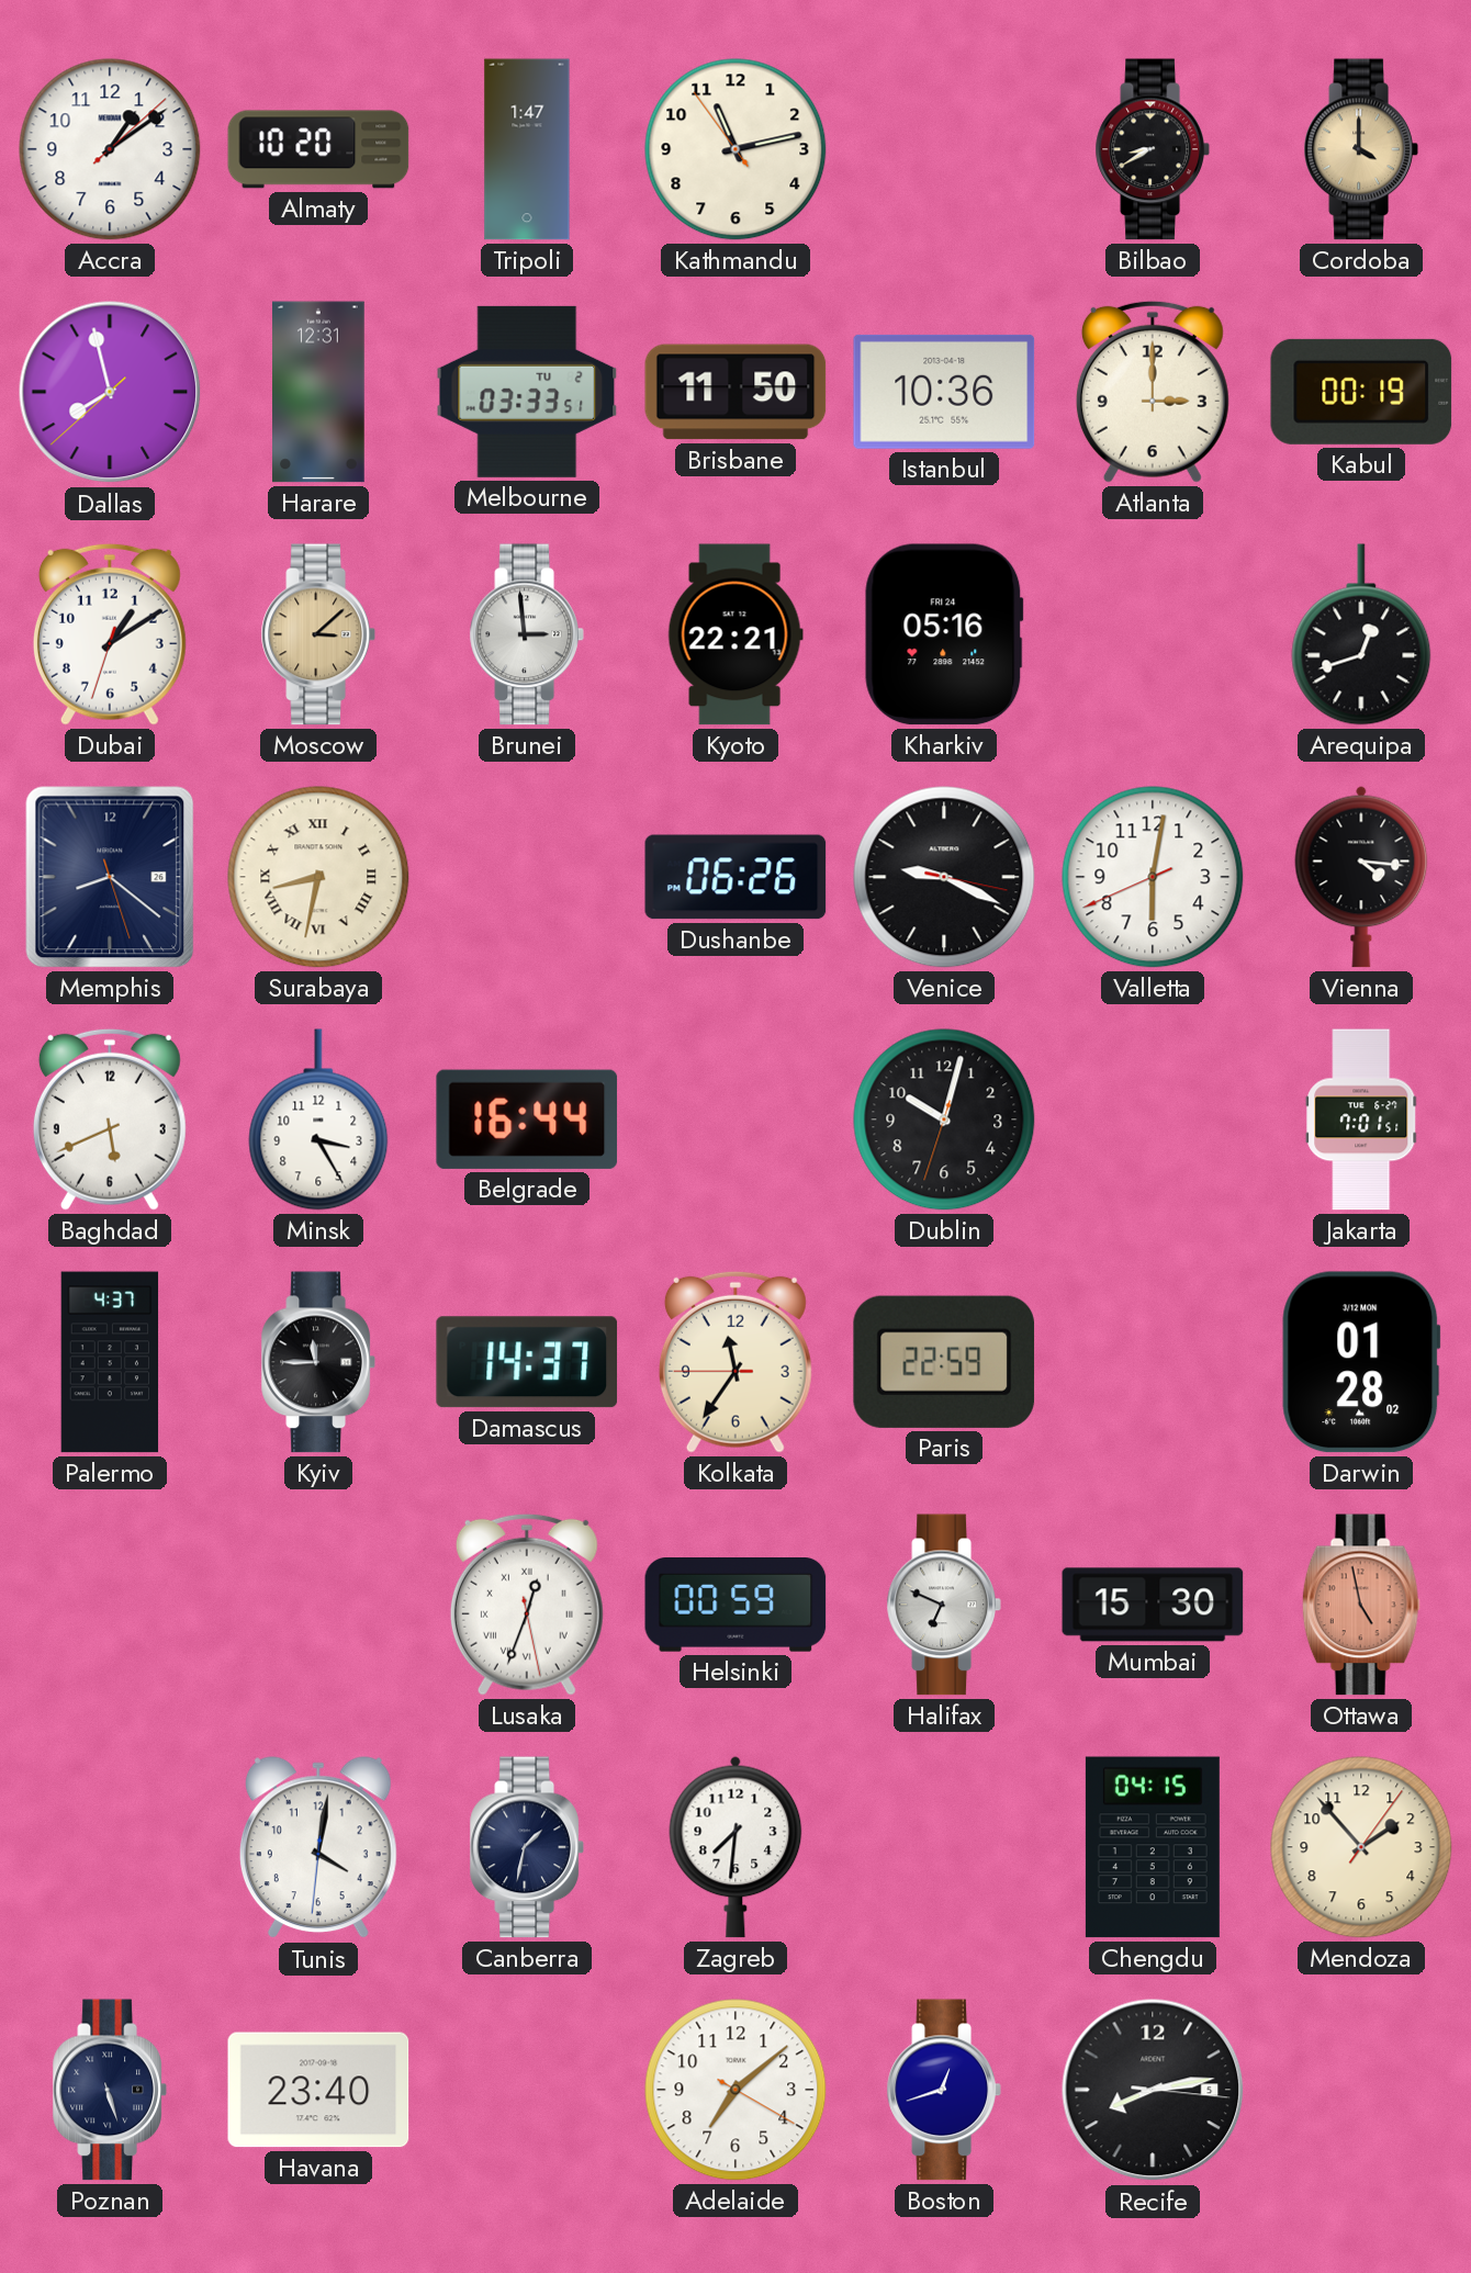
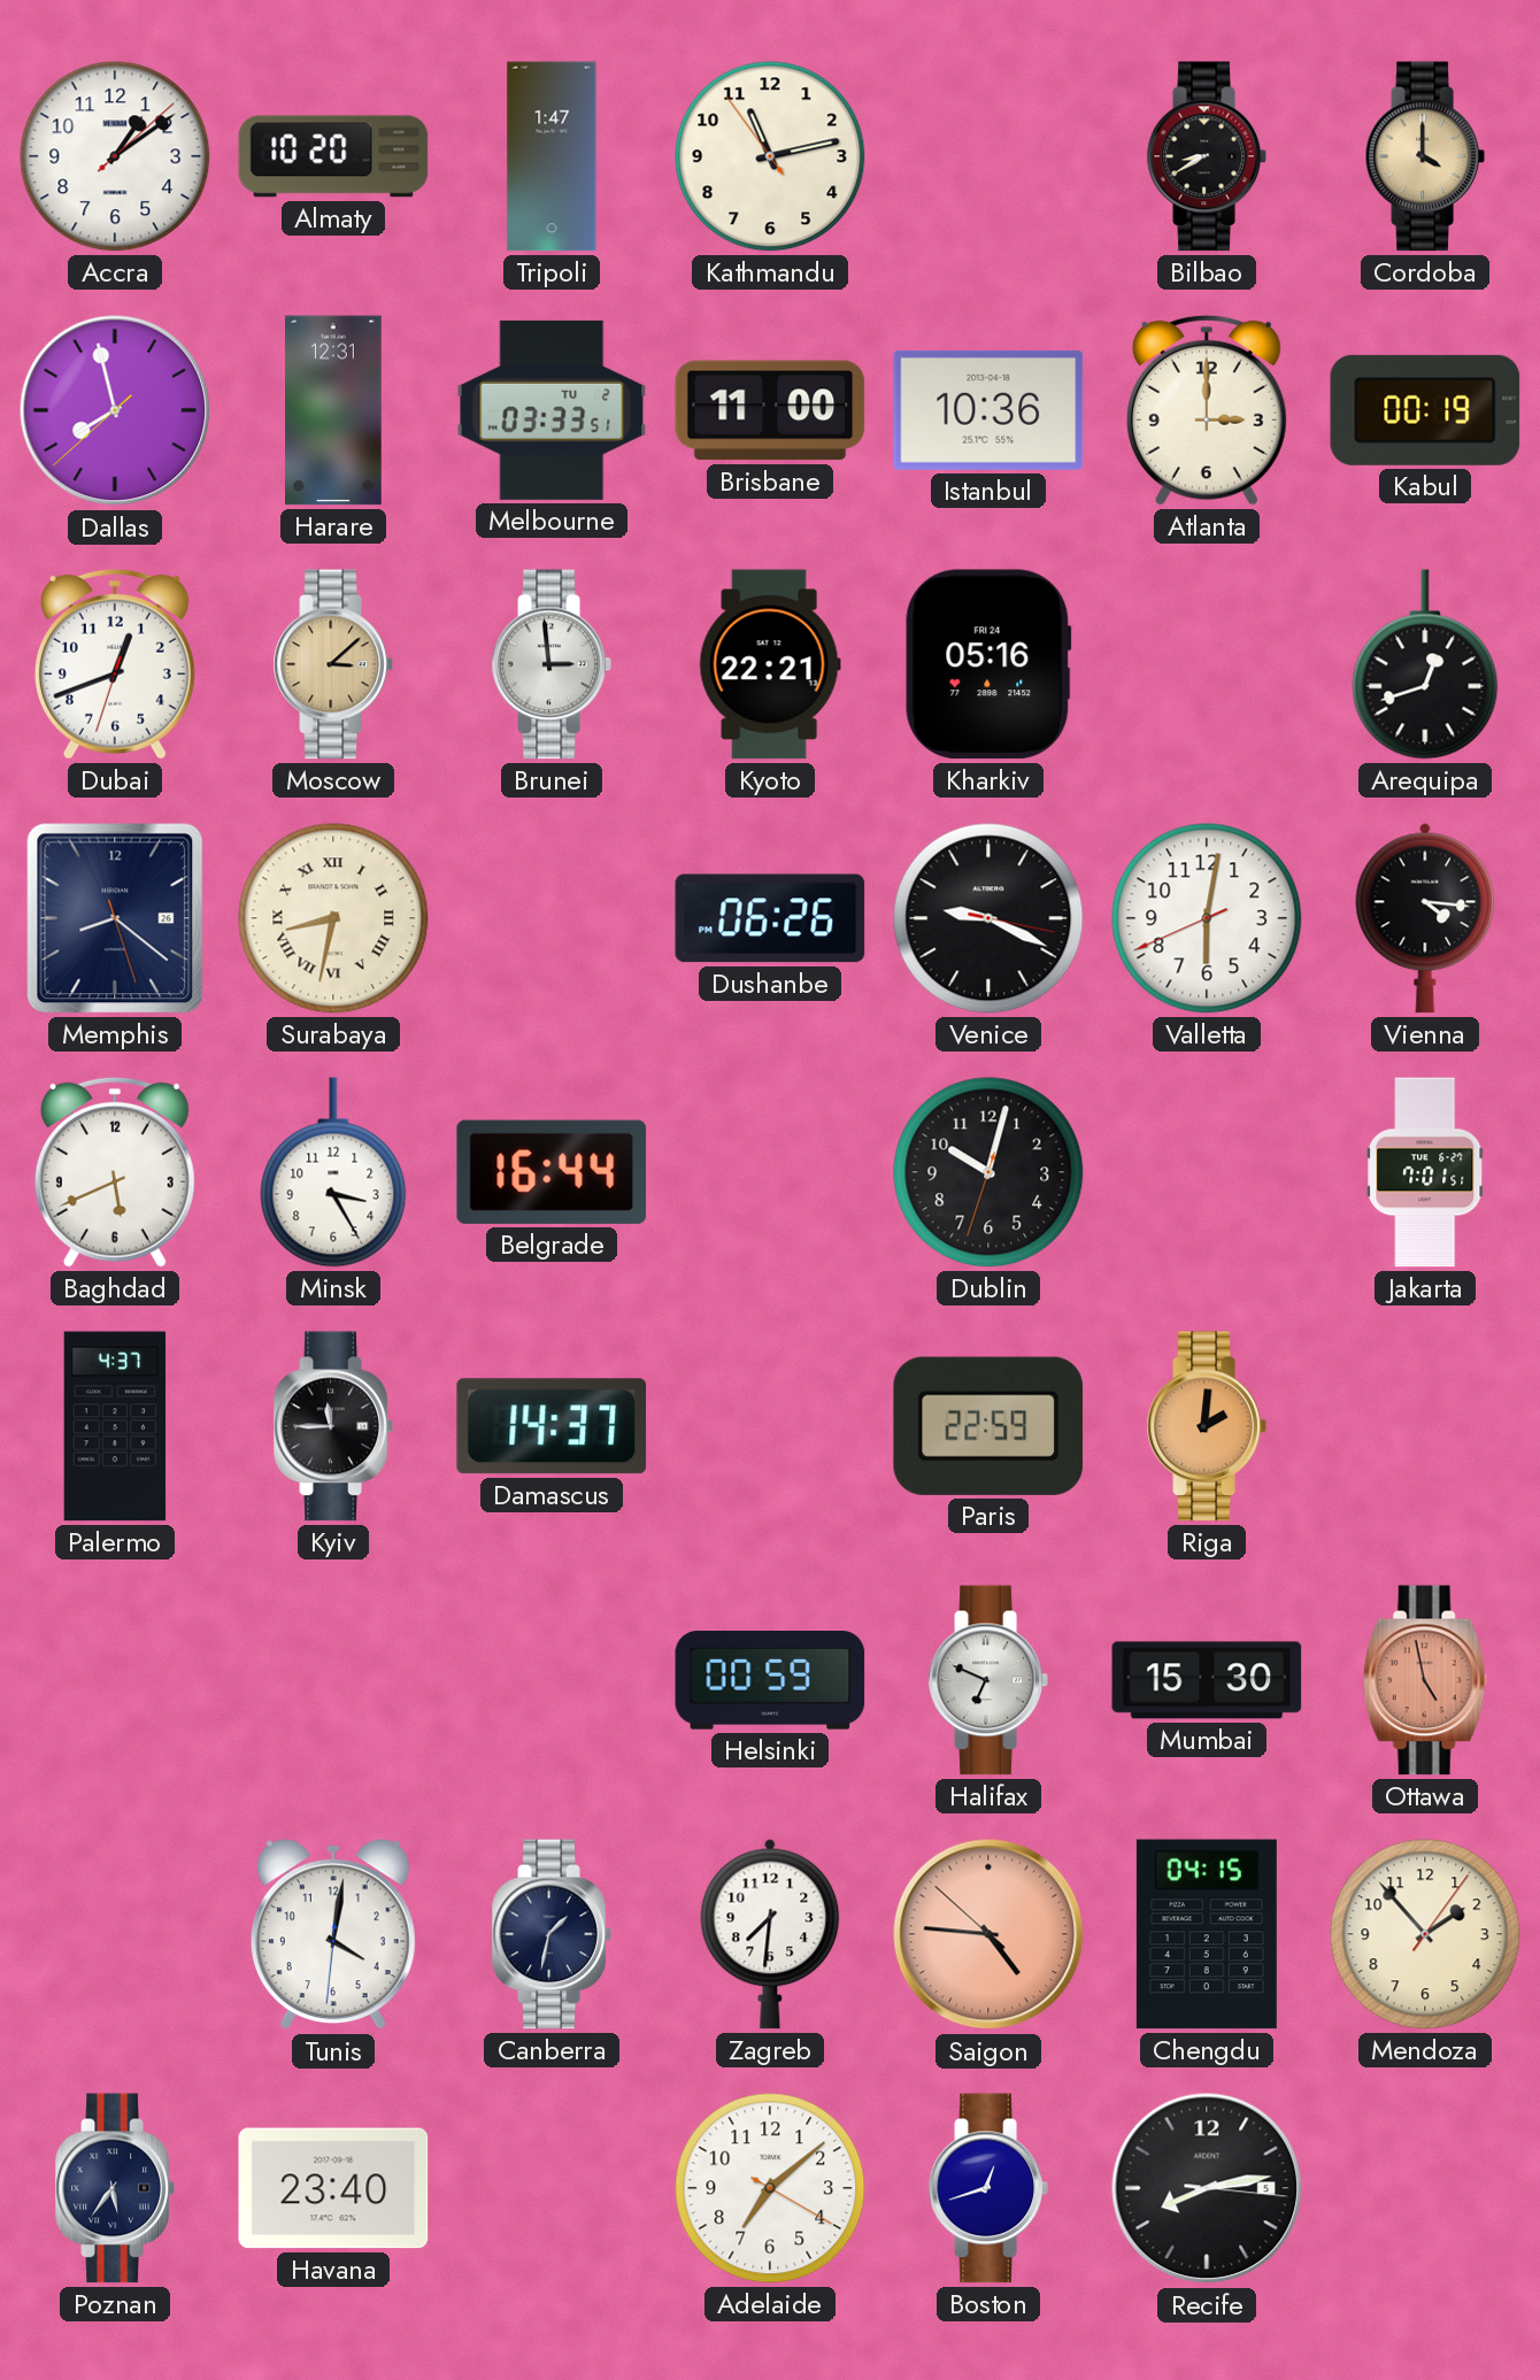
Brisbane: 11:50 -> 11:00 (770, 410)
Dubai: 1:09 -> 12:41 (115, 664)
Kolkata: 11:35 -> none (736, 1362)
Riga: none -> 2:01 (1207, 1426)
Darwin: 01:28 -> none (1361, 1362)
Lusaka: 12:33 -> none (527, 1605)
Saigon: none -> 4:45 (988, 1934)
Poznan: 5:27 -> 5:36 (115, 2188)
